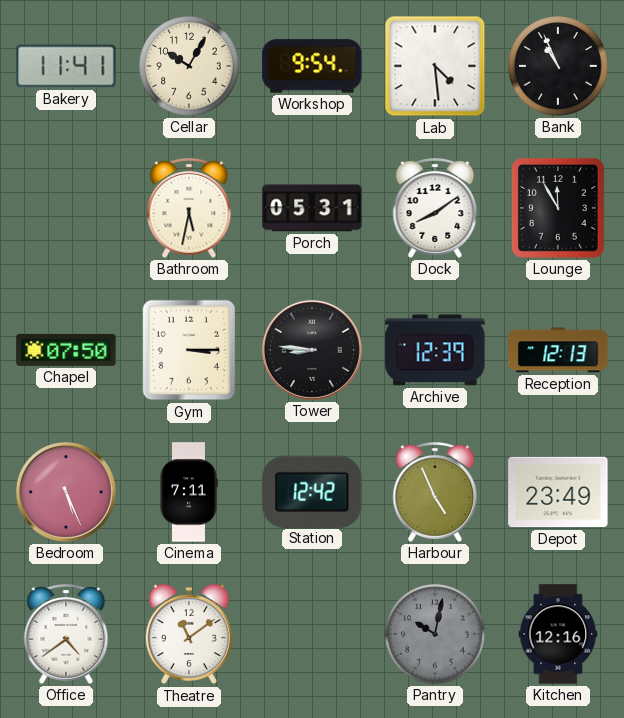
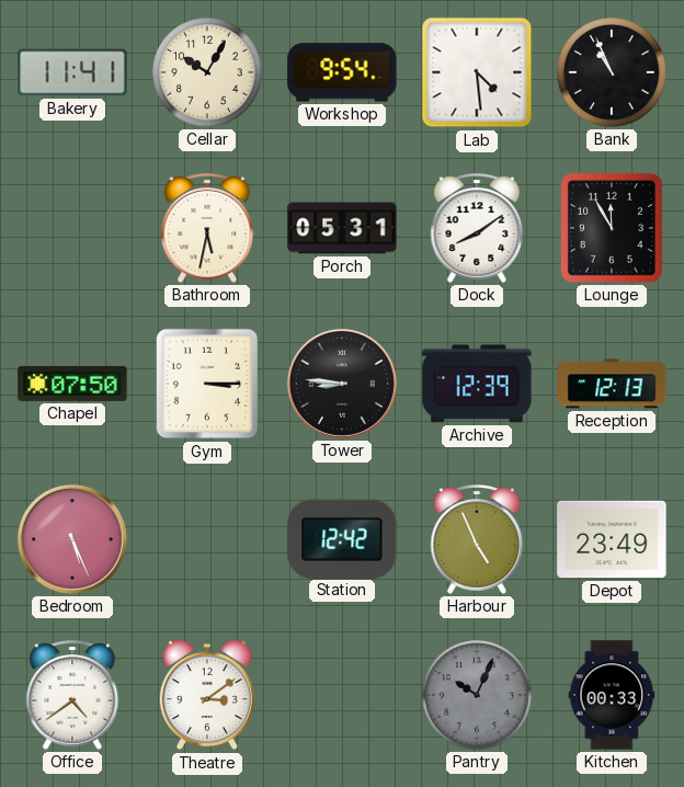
Cinema: 7:11 -> none (189, 492)
Theatre: 11:09 -> 3:09 (207, 695)
Pantry: 10:02 -> 10:04 (477, 695)
Kitchen: 12:16 -> 00:33 (612, 695)
